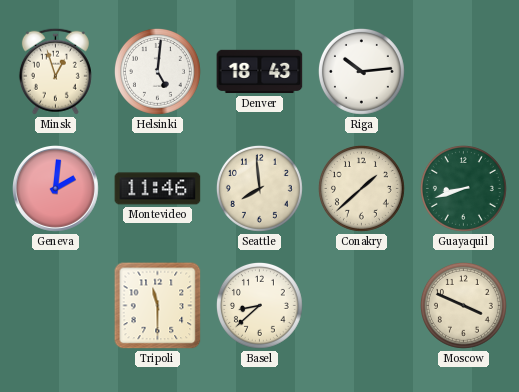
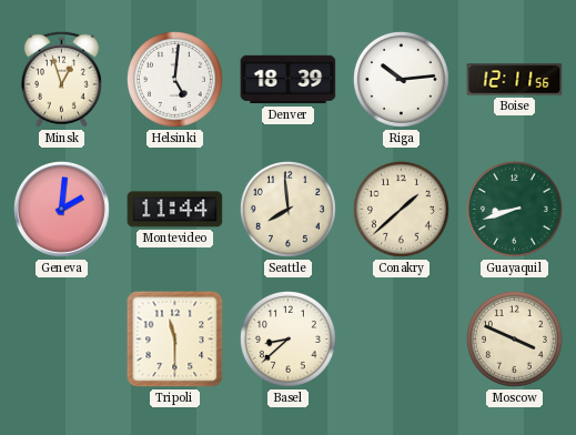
Denver: 18:43 -> 18:39 (289, 80)
Boise: none -> 12:11 (515, 80)
Montevideo: 11:46 -> 11:44 (175, 210)
